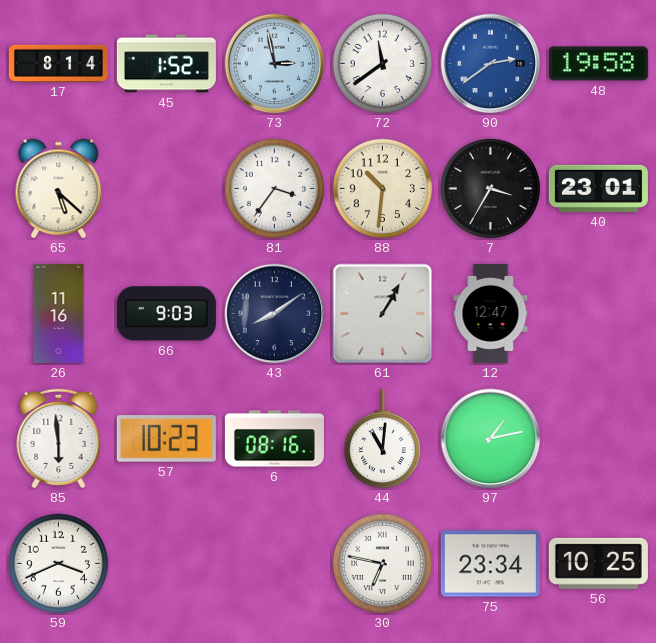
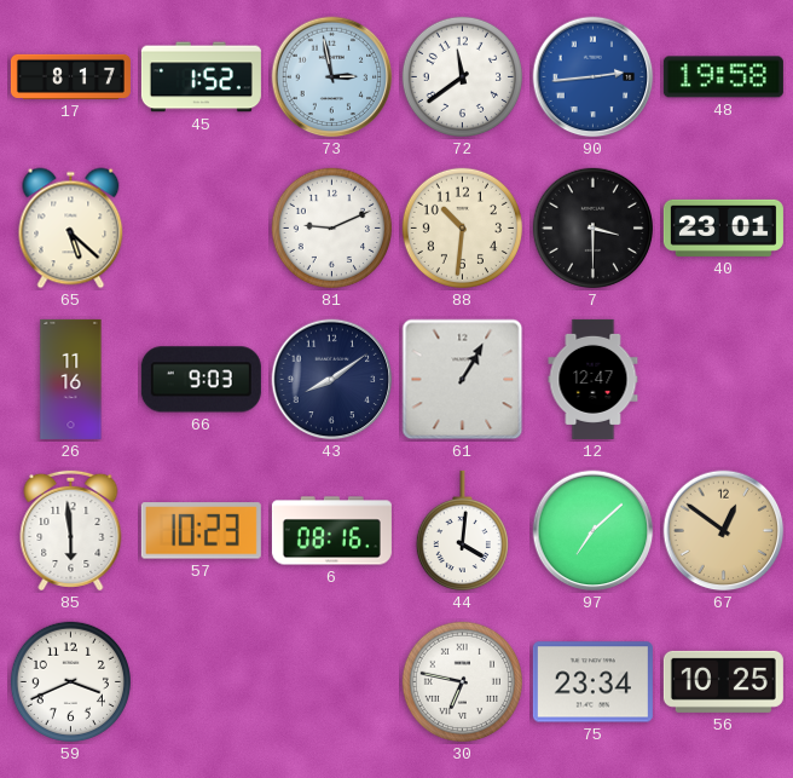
17: 8:14 -> 8:17 (70, 76)
90: 2:39 -> 2:44 (594, 77)
81: 3:36 -> 9:11 (331, 227)
7: 3:35 -> 3:30 (592, 227)
44: 11:01 -> 4:01 (462, 531)
97: 1:13 -> 7:08 (594, 531)
67: none -> 12:51 (724, 531)
